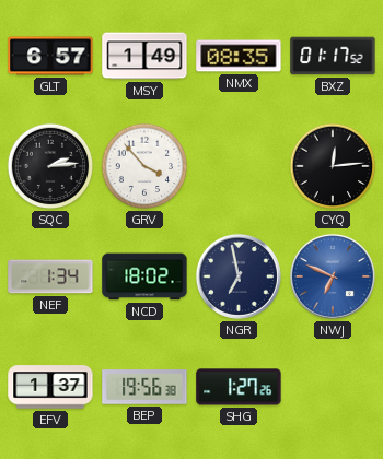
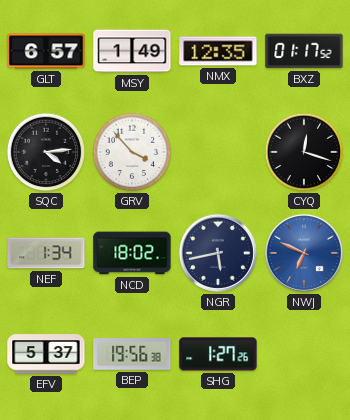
NMX: 08:35 -> 12:35 (218, 51)
SQC: 2:14 -> 4:14 (46, 152)
CYQ: 12:14 -> 12:18 (304, 152)
NGR: 6:58 -> 5:43 (218, 253)
EFV: 1:37 -> 5:37 (46, 354)
